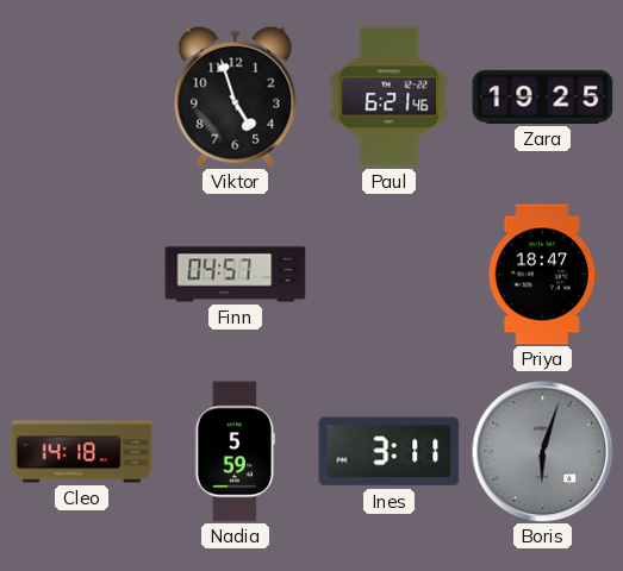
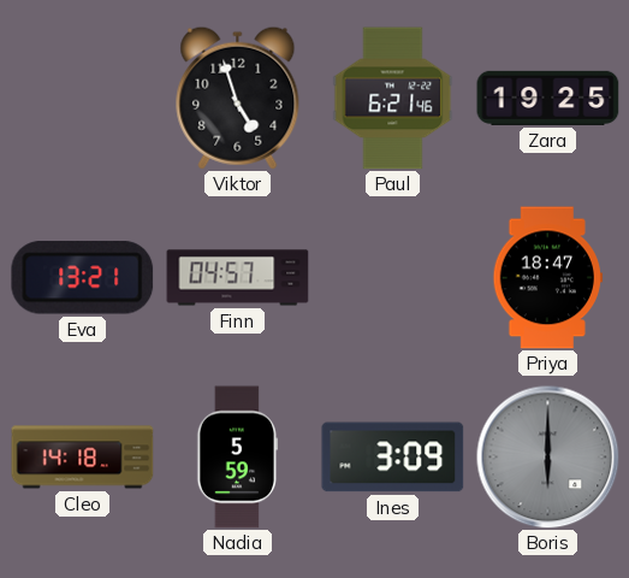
Eva: none -> 13:21 (83, 278)
Ines: 3:11 -> 3:09 (393, 458)
Boris: 6:03 -> 6:00 (548, 458)
